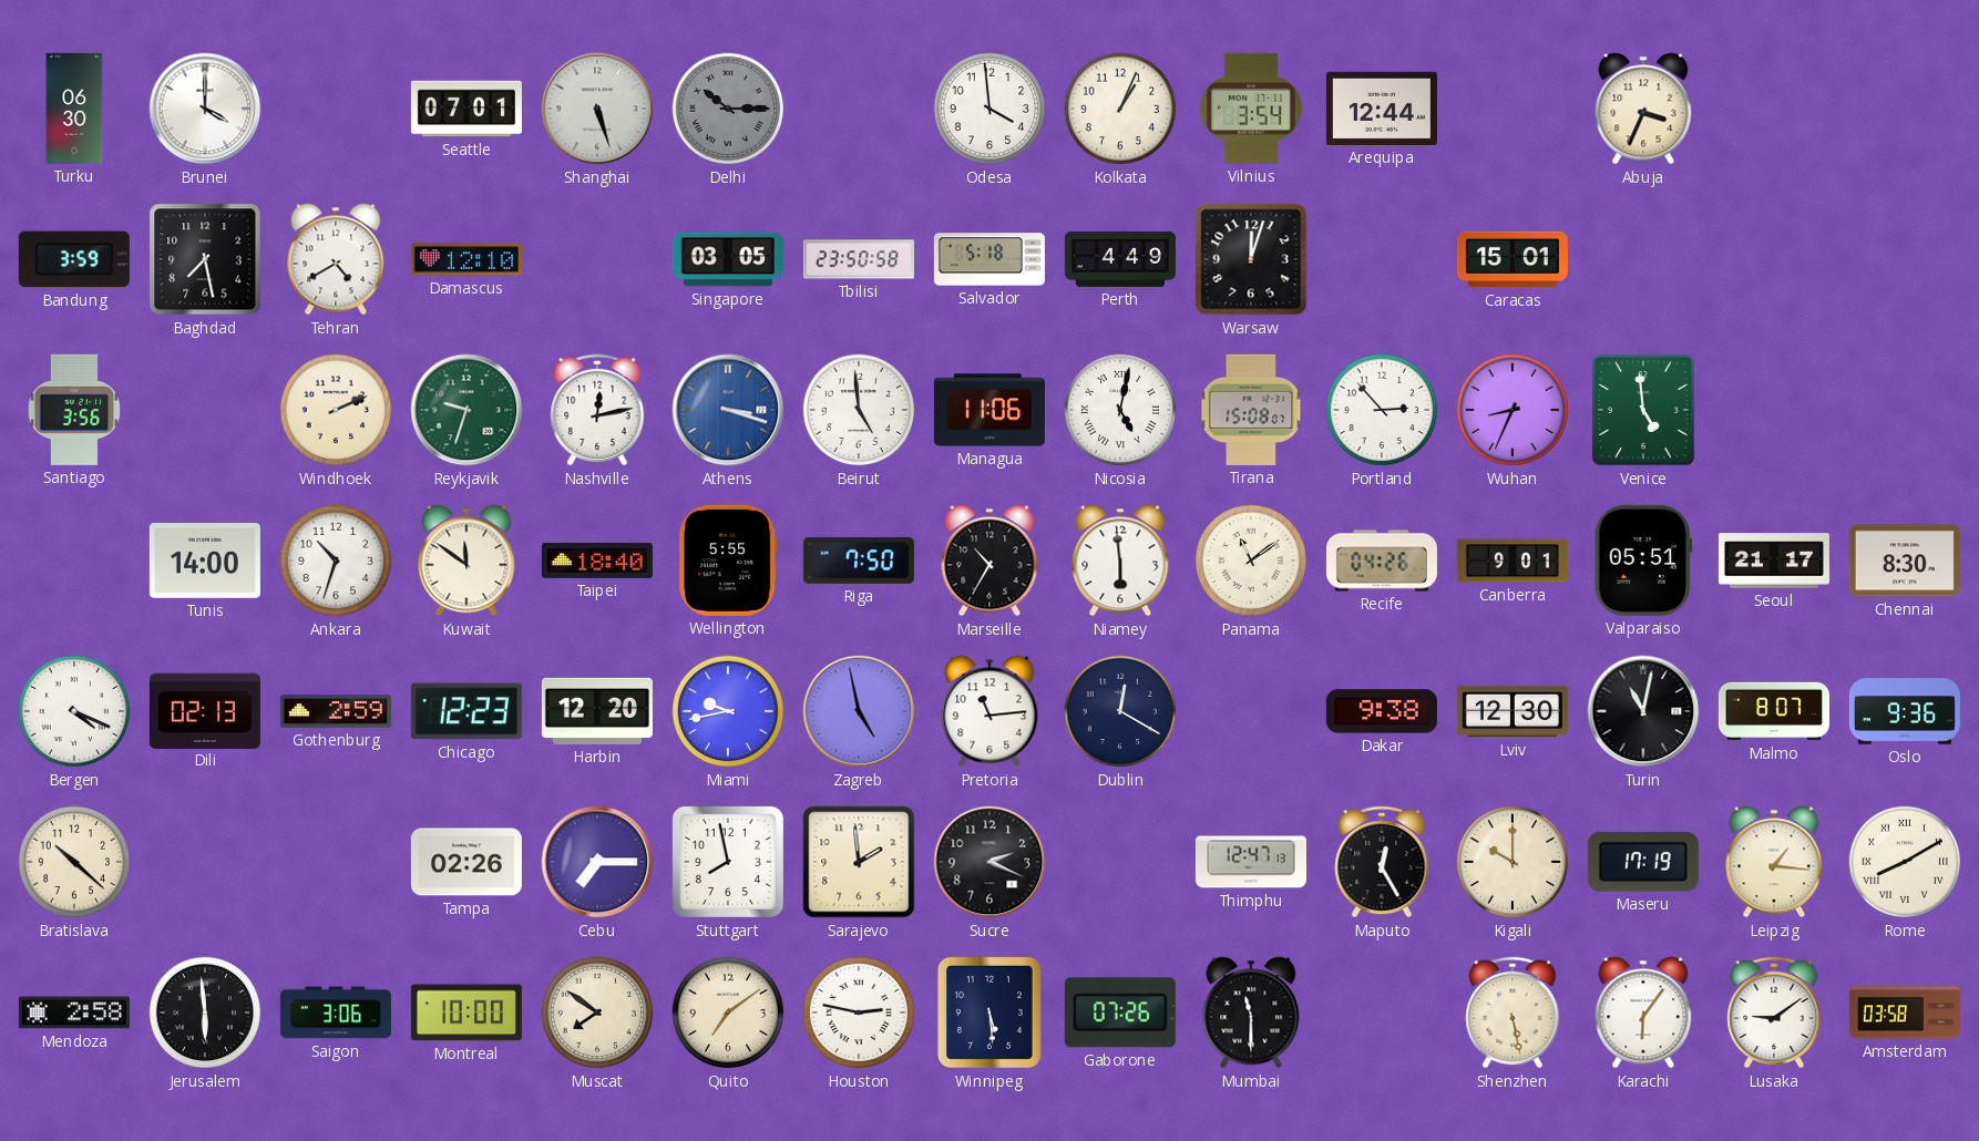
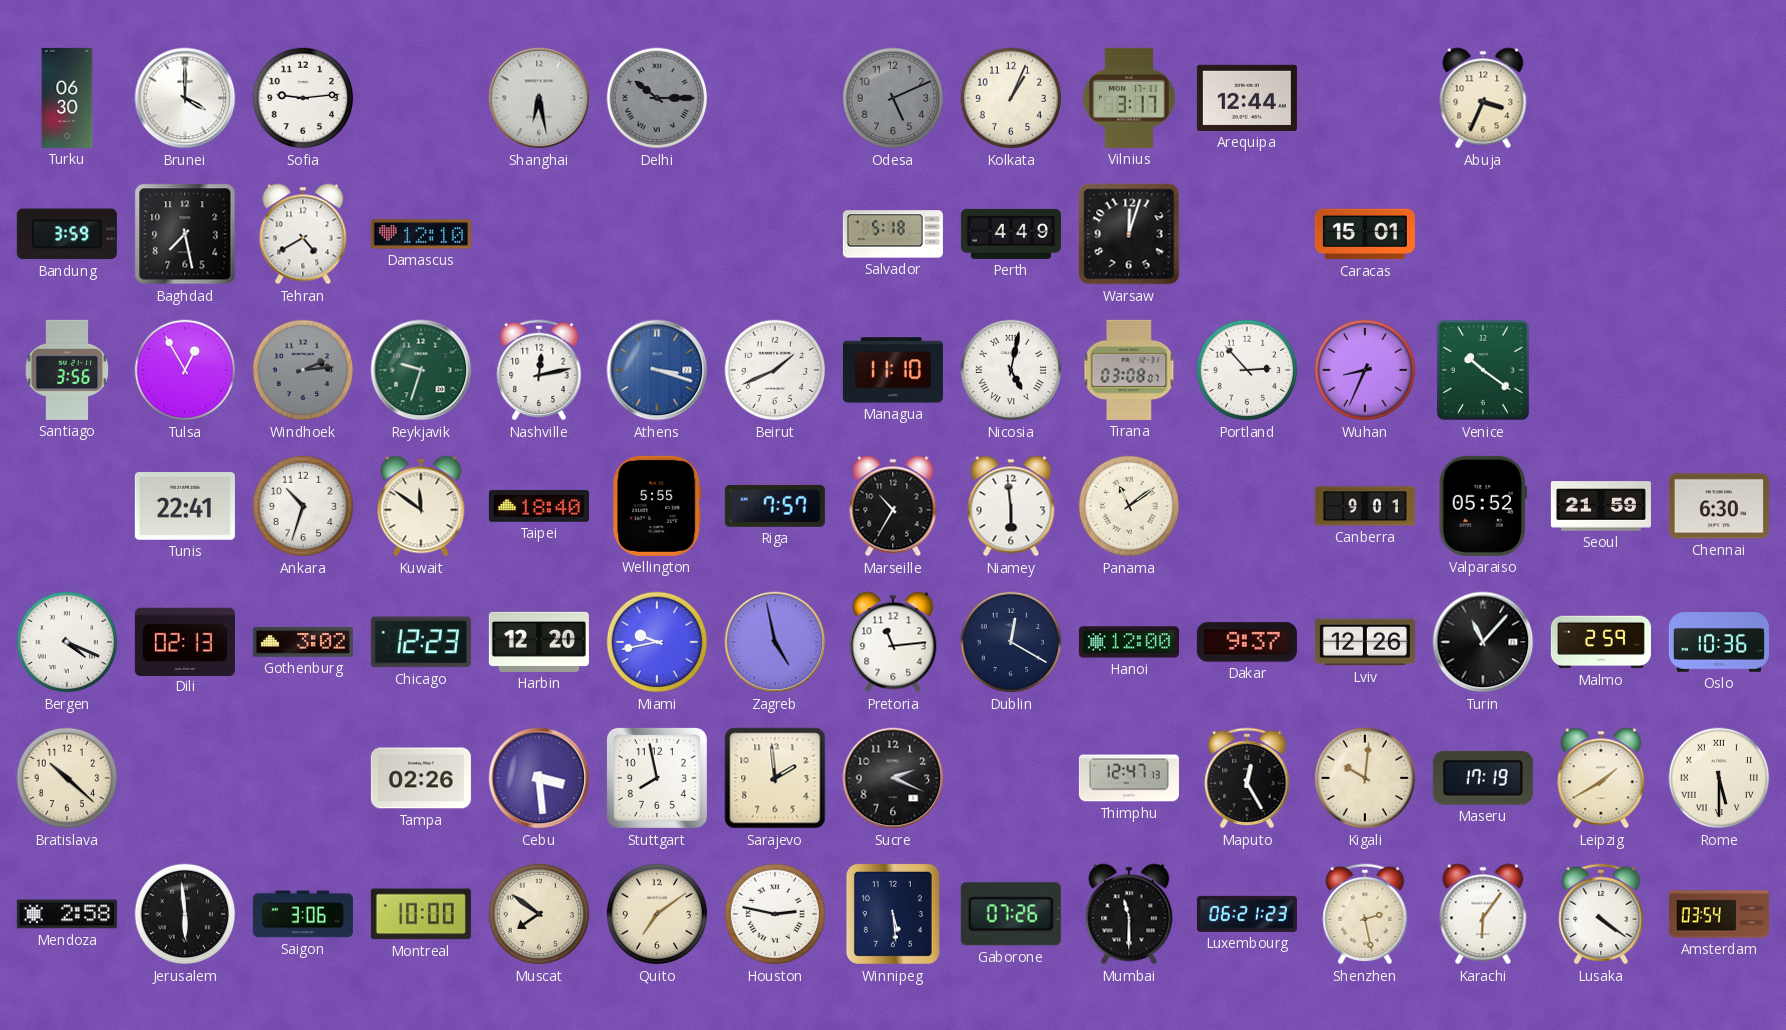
Sofia: none -> 9:14 (303, 98)
Seattle: 07:01 -> none (466, 109)
Shanghai: 5:27 -> 6:28 (539, 98)
Odesa: 3:59 -> 5:11 (893, 98)
Odesa dial: white -> grey (893, 98)
Vilnius: 3:54 -> 3:17 (1129, 98)
Singapore: 03:05 -> none (728, 259)
Tbilisi: 23:50 -> none (859, 259)
Tulsa: none -> 12:55 (185, 370)
Windhoek: 2:11 -> 2:14 (303, 370)
Windhoek dial: cream -> grey (303, 370)
Beirut: 4:59 -> 1:41 (775, 370)
Managua: 11:06 -> 11:10 (893, 370)
Tirana: 15:08 -> 03:08 (1129, 370)
Venice: 4:59 -> 10:21 (1483, 371)
Tunis: 14:00 -> 22:41 (185, 507)
Riga: 7:50 -> 7:57 (775, 506)
Recife: 04:26 -> none (1382, 561)
Valparaiso: 05:51 -> 05:52 (1483, 506)
Seoul: 21:17 -> 21:59 (1601, 506)
Chennai: 8:30 -> 6:30 (1719, 506)
Gothenburg: 2:59 -> 3:02 (303, 642)
Hanoi: none -> 12:00 (1129, 642)
Dakar: 9:38 -> 9:37 (1247, 642)
Lviv: 12:30 -> 12:26 (1365, 642)
Turin: 11:02 -> 11:07 (1483, 642)
Malmo: 8:07 -> 2:59 (1601, 642)
Oslo: 9:36 -> 10:36 (1719, 642)
Cebu: 7:15 -> 3:29 (539, 778)
Kigali: 10:00 -> 10:01 (1365, 778)
Leipzig: 1:16 -> 1:40 (1601, 778)
Rome: 8:10 -> 5:30 (1719, 778)
Luxembourg: none -> 06:21 (1247, 914)
Shenzhen: 5:28 -> 2:28 (1365, 914)
Lusaka: 9:09 -> 4:21 (1601, 914)
Amsterdam: 03:58 -> 03:54 (1719, 914)
